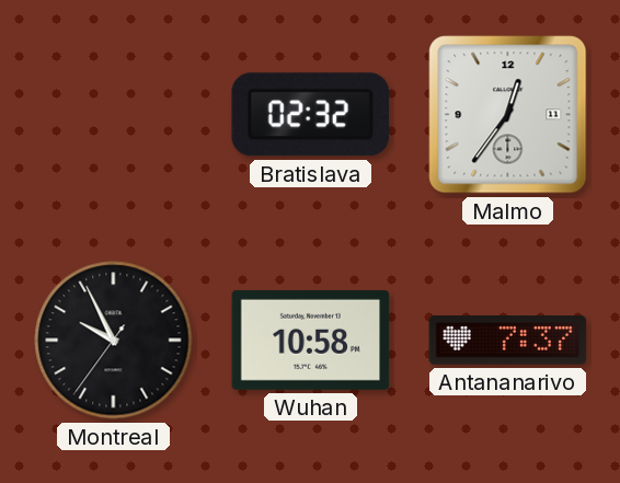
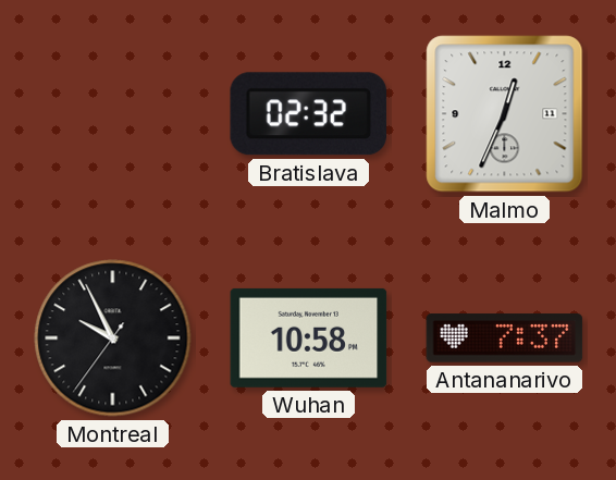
Malmo: 12:36 -> 12:34 (505, 114)
